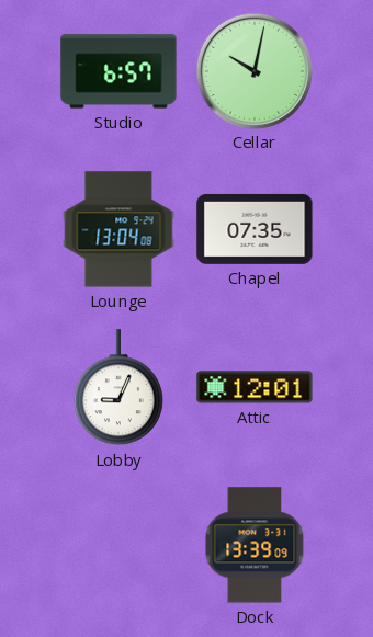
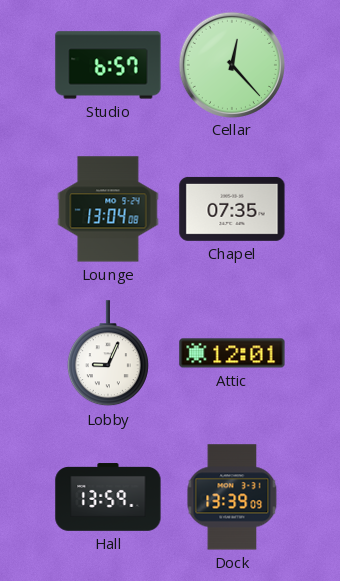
Cellar: 10:02 -> 12:23 (231, 64)
Hall: none -> 13:59 (108, 497)
